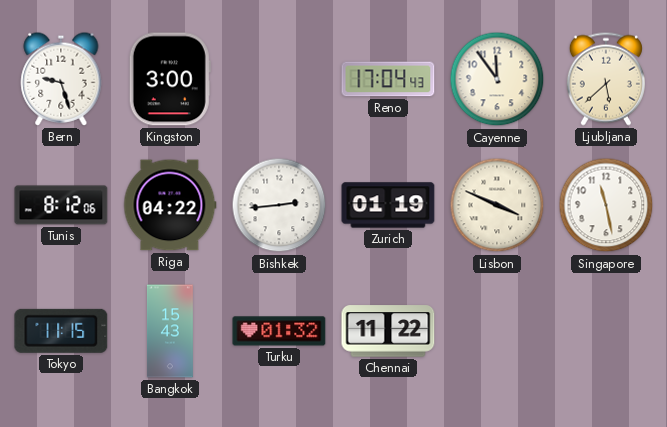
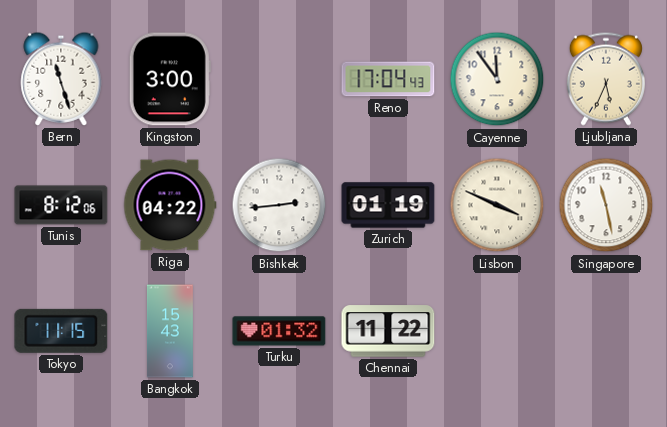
Bern: 9:27 -> 11:27 (61, 79)
Ljubljana: 5:38 -> 5:34 (606, 79)
